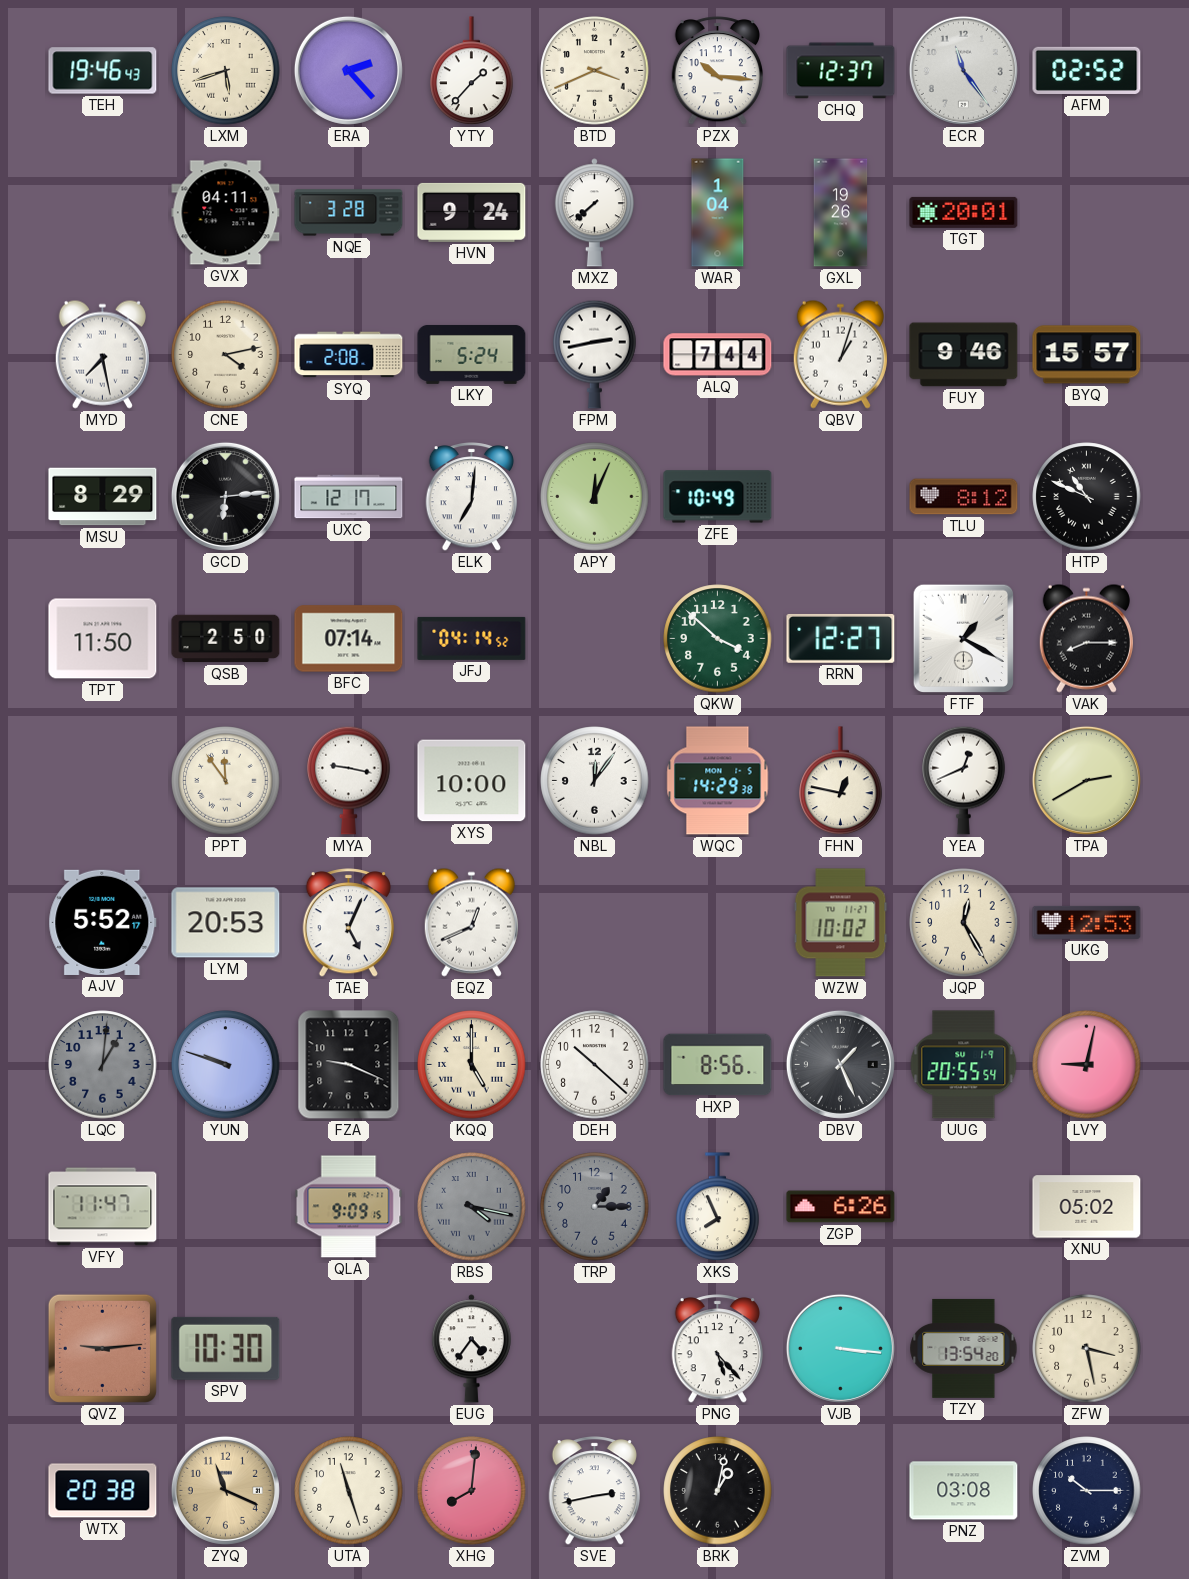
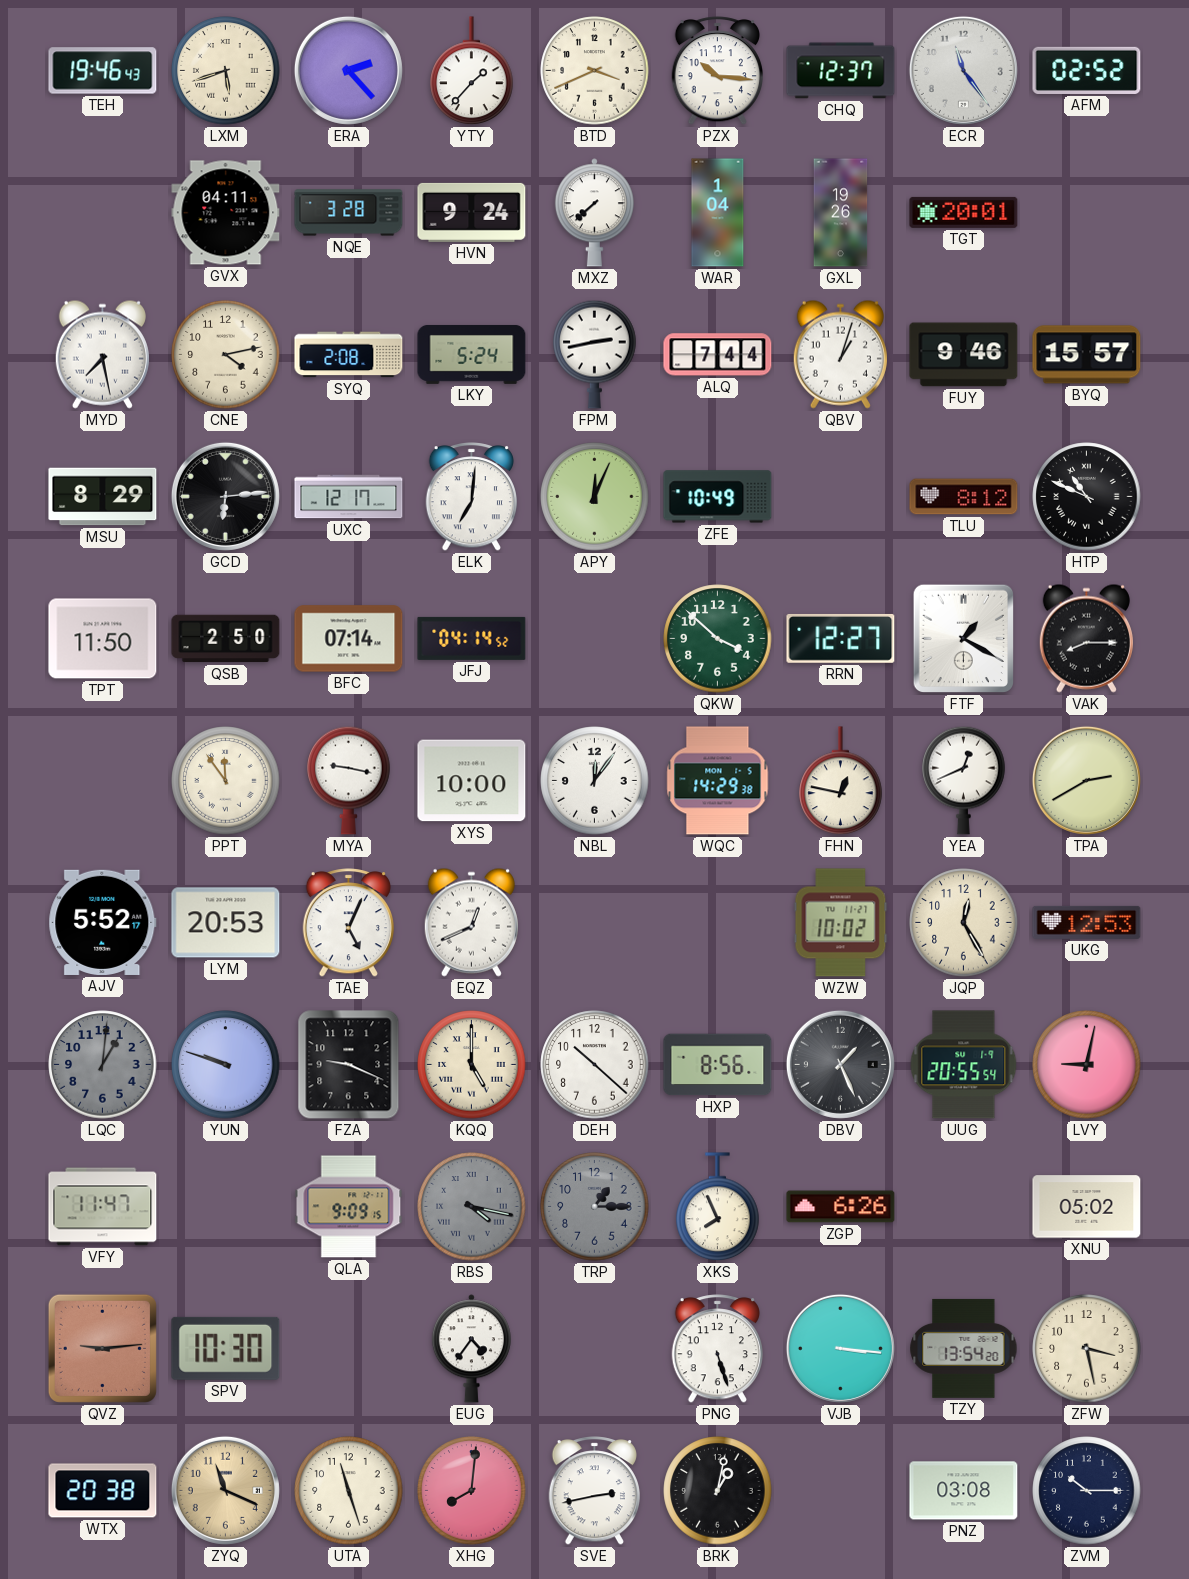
PNG: 5:23 -> 5:27 (717, 1349)
